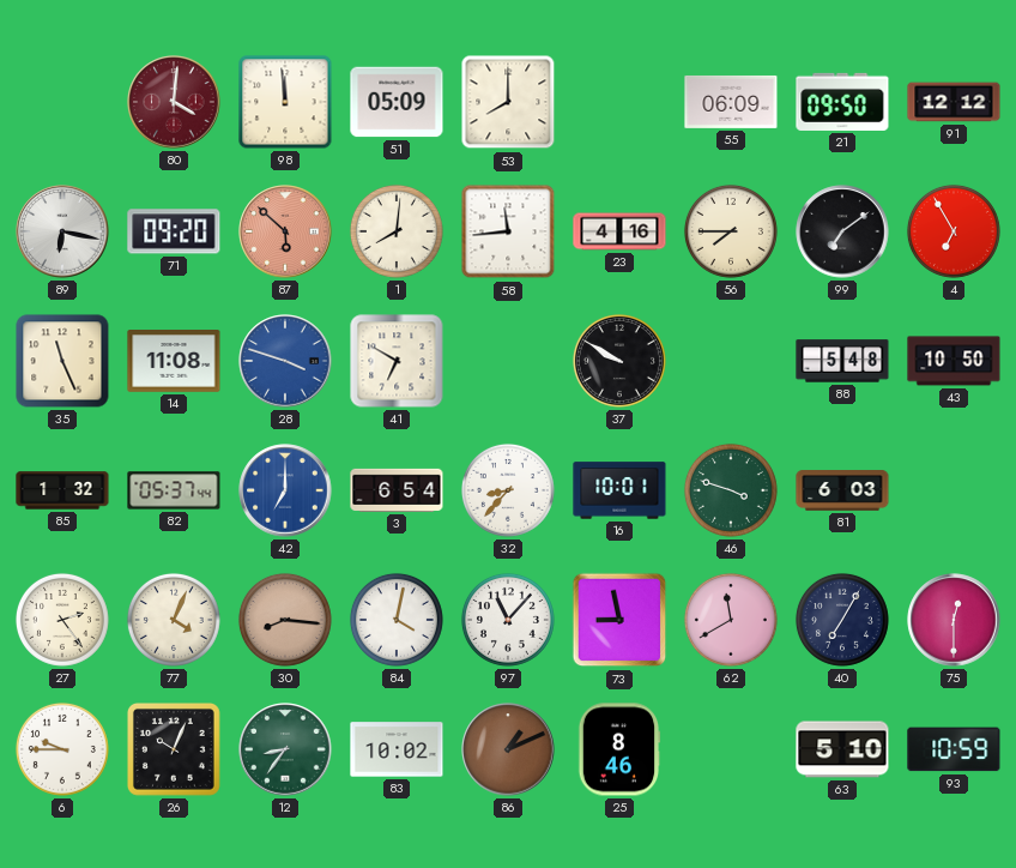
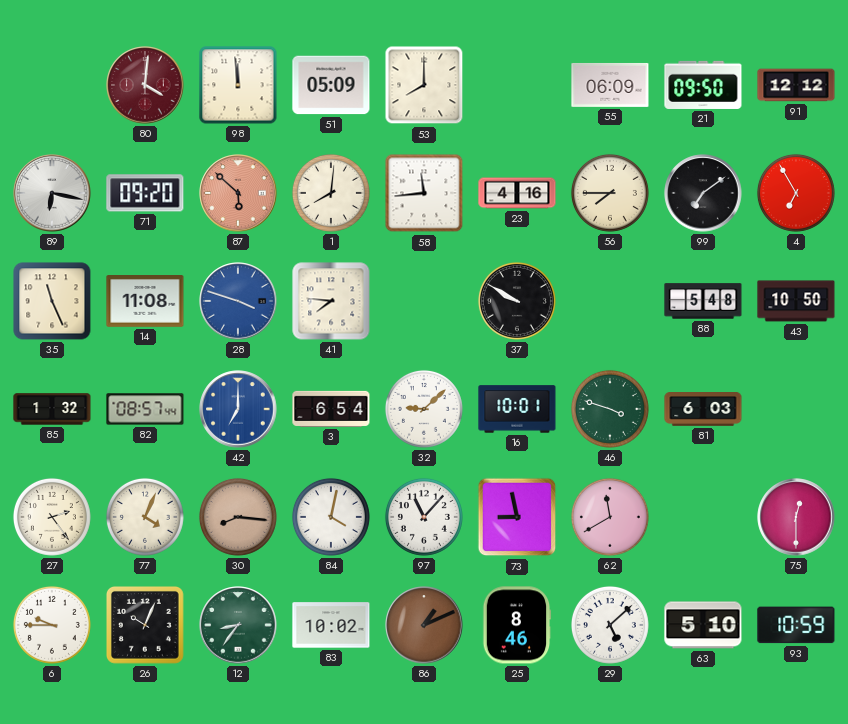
41: 6:50 -> 7:46 (331, 301)
82: 05:37 -> 08:57 (145, 409)
32: 8:37 -> 9:08 (424, 409)
40: 7:05 -> none (842, 620)
29: none -> 5:08 (610, 625)
